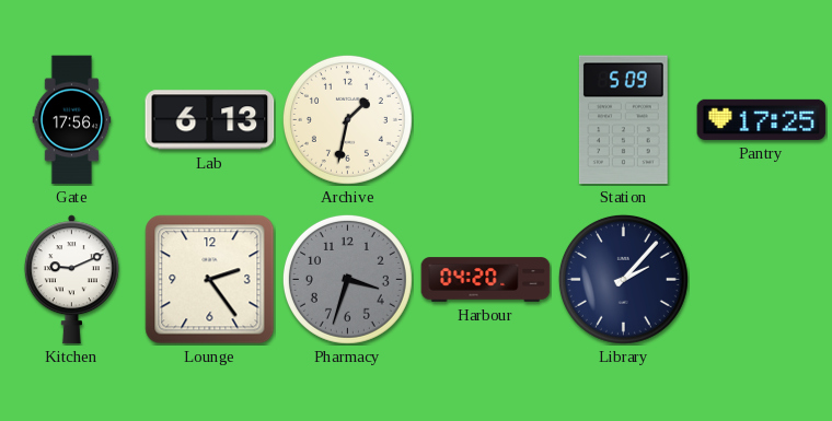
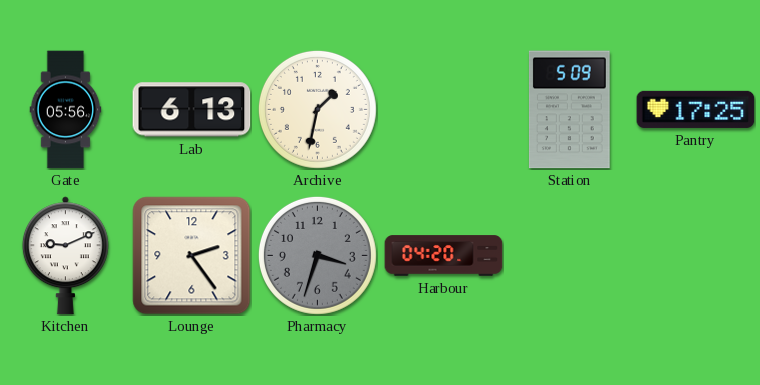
Gate: 17:56 -> 05:56 (66, 110)
Library: 2:07 -> none (623, 279)
